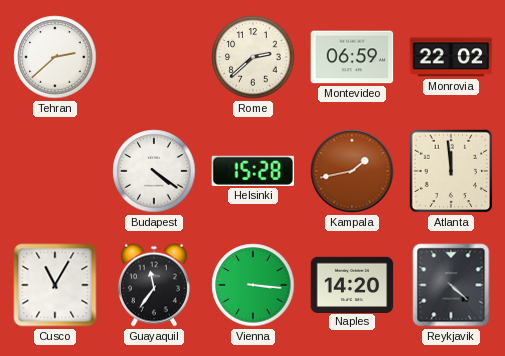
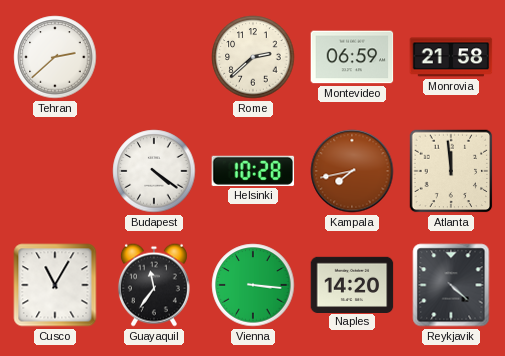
Monrovia: 22:02 -> 21:58 (451, 57)
Helsinki: 15:28 -> 10:28 (253, 171)
Kampala: 1:43 -> 7:43 (352, 171)
